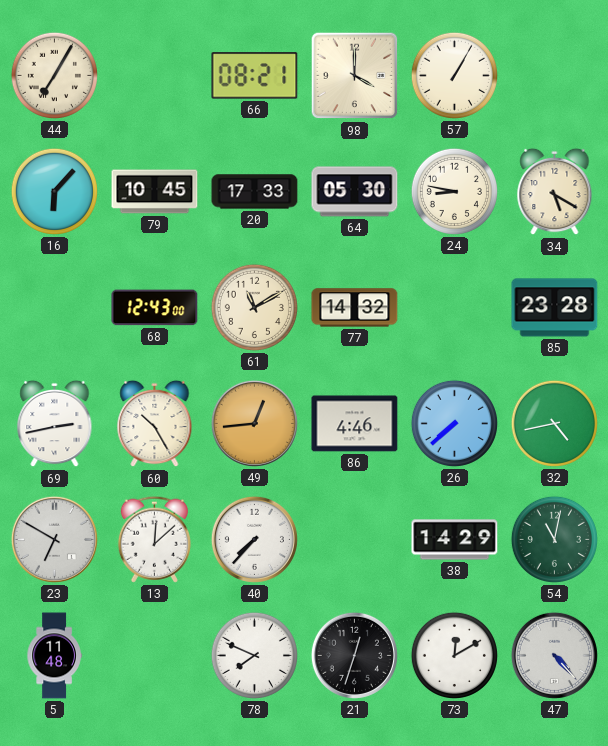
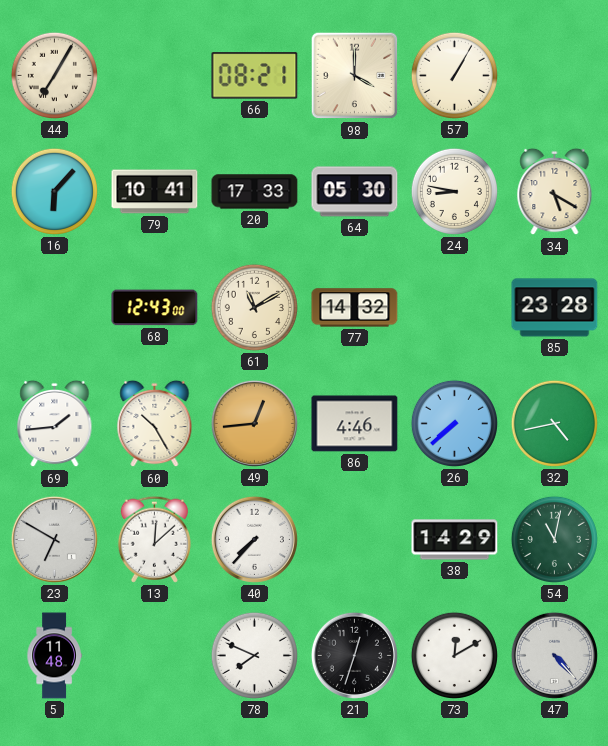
79: 10:45 -> 10:41 (155, 192)
69: 2:43 -> 1:44 (55, 424)
